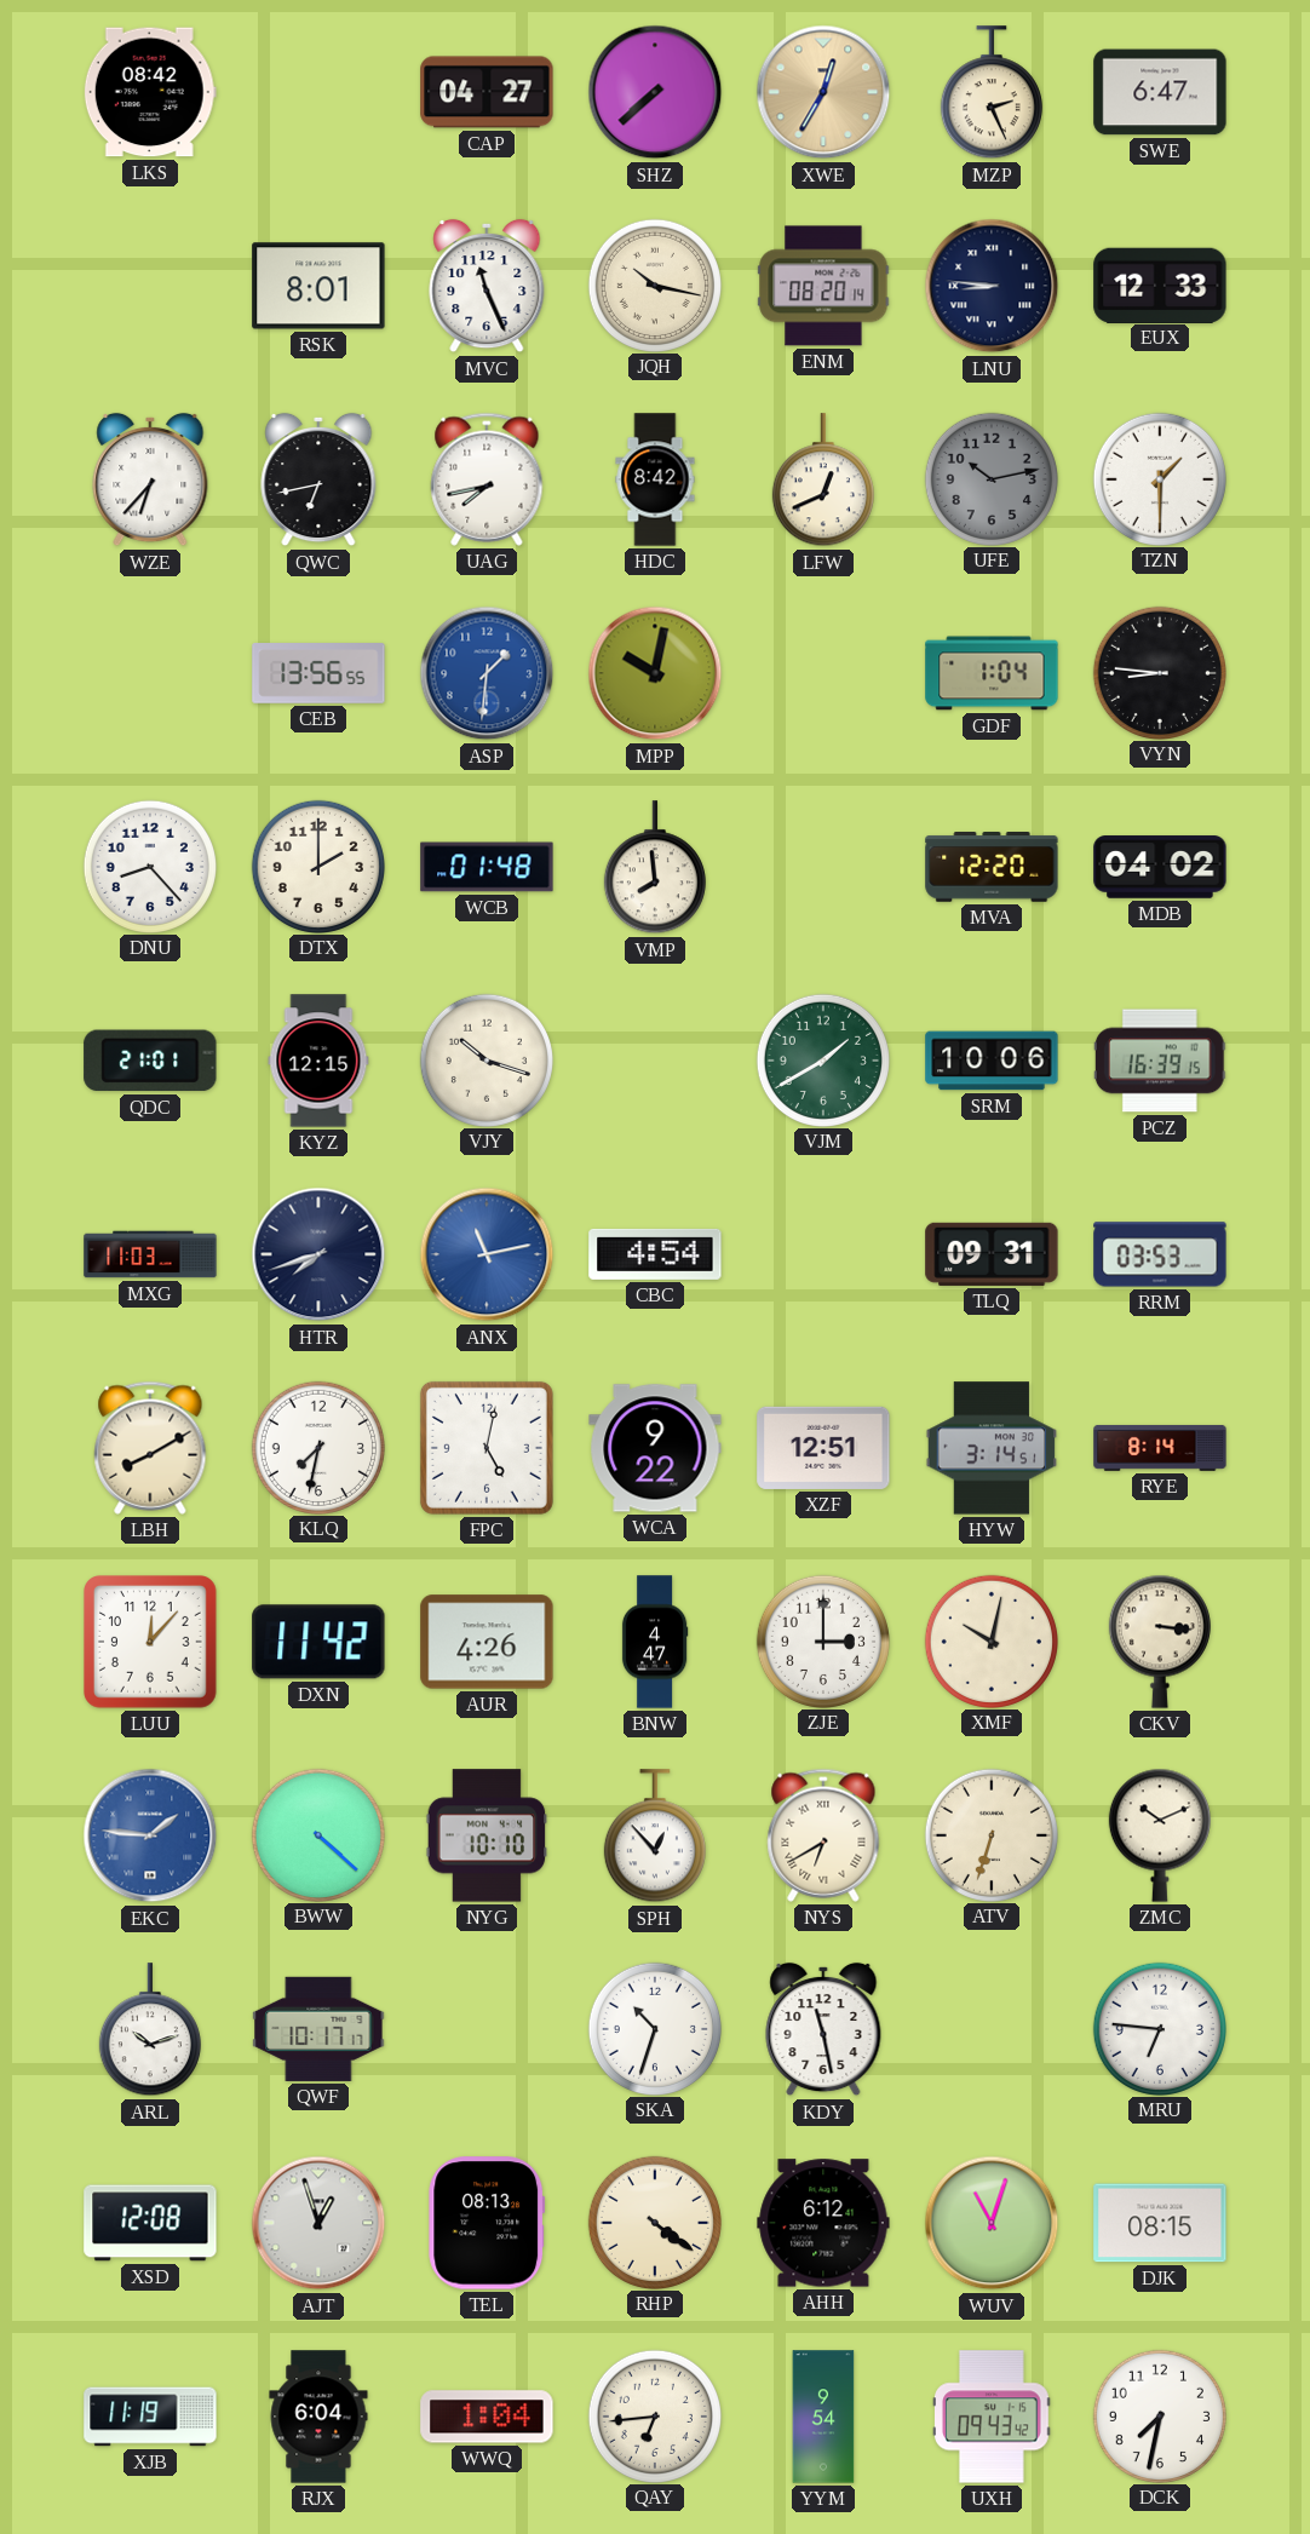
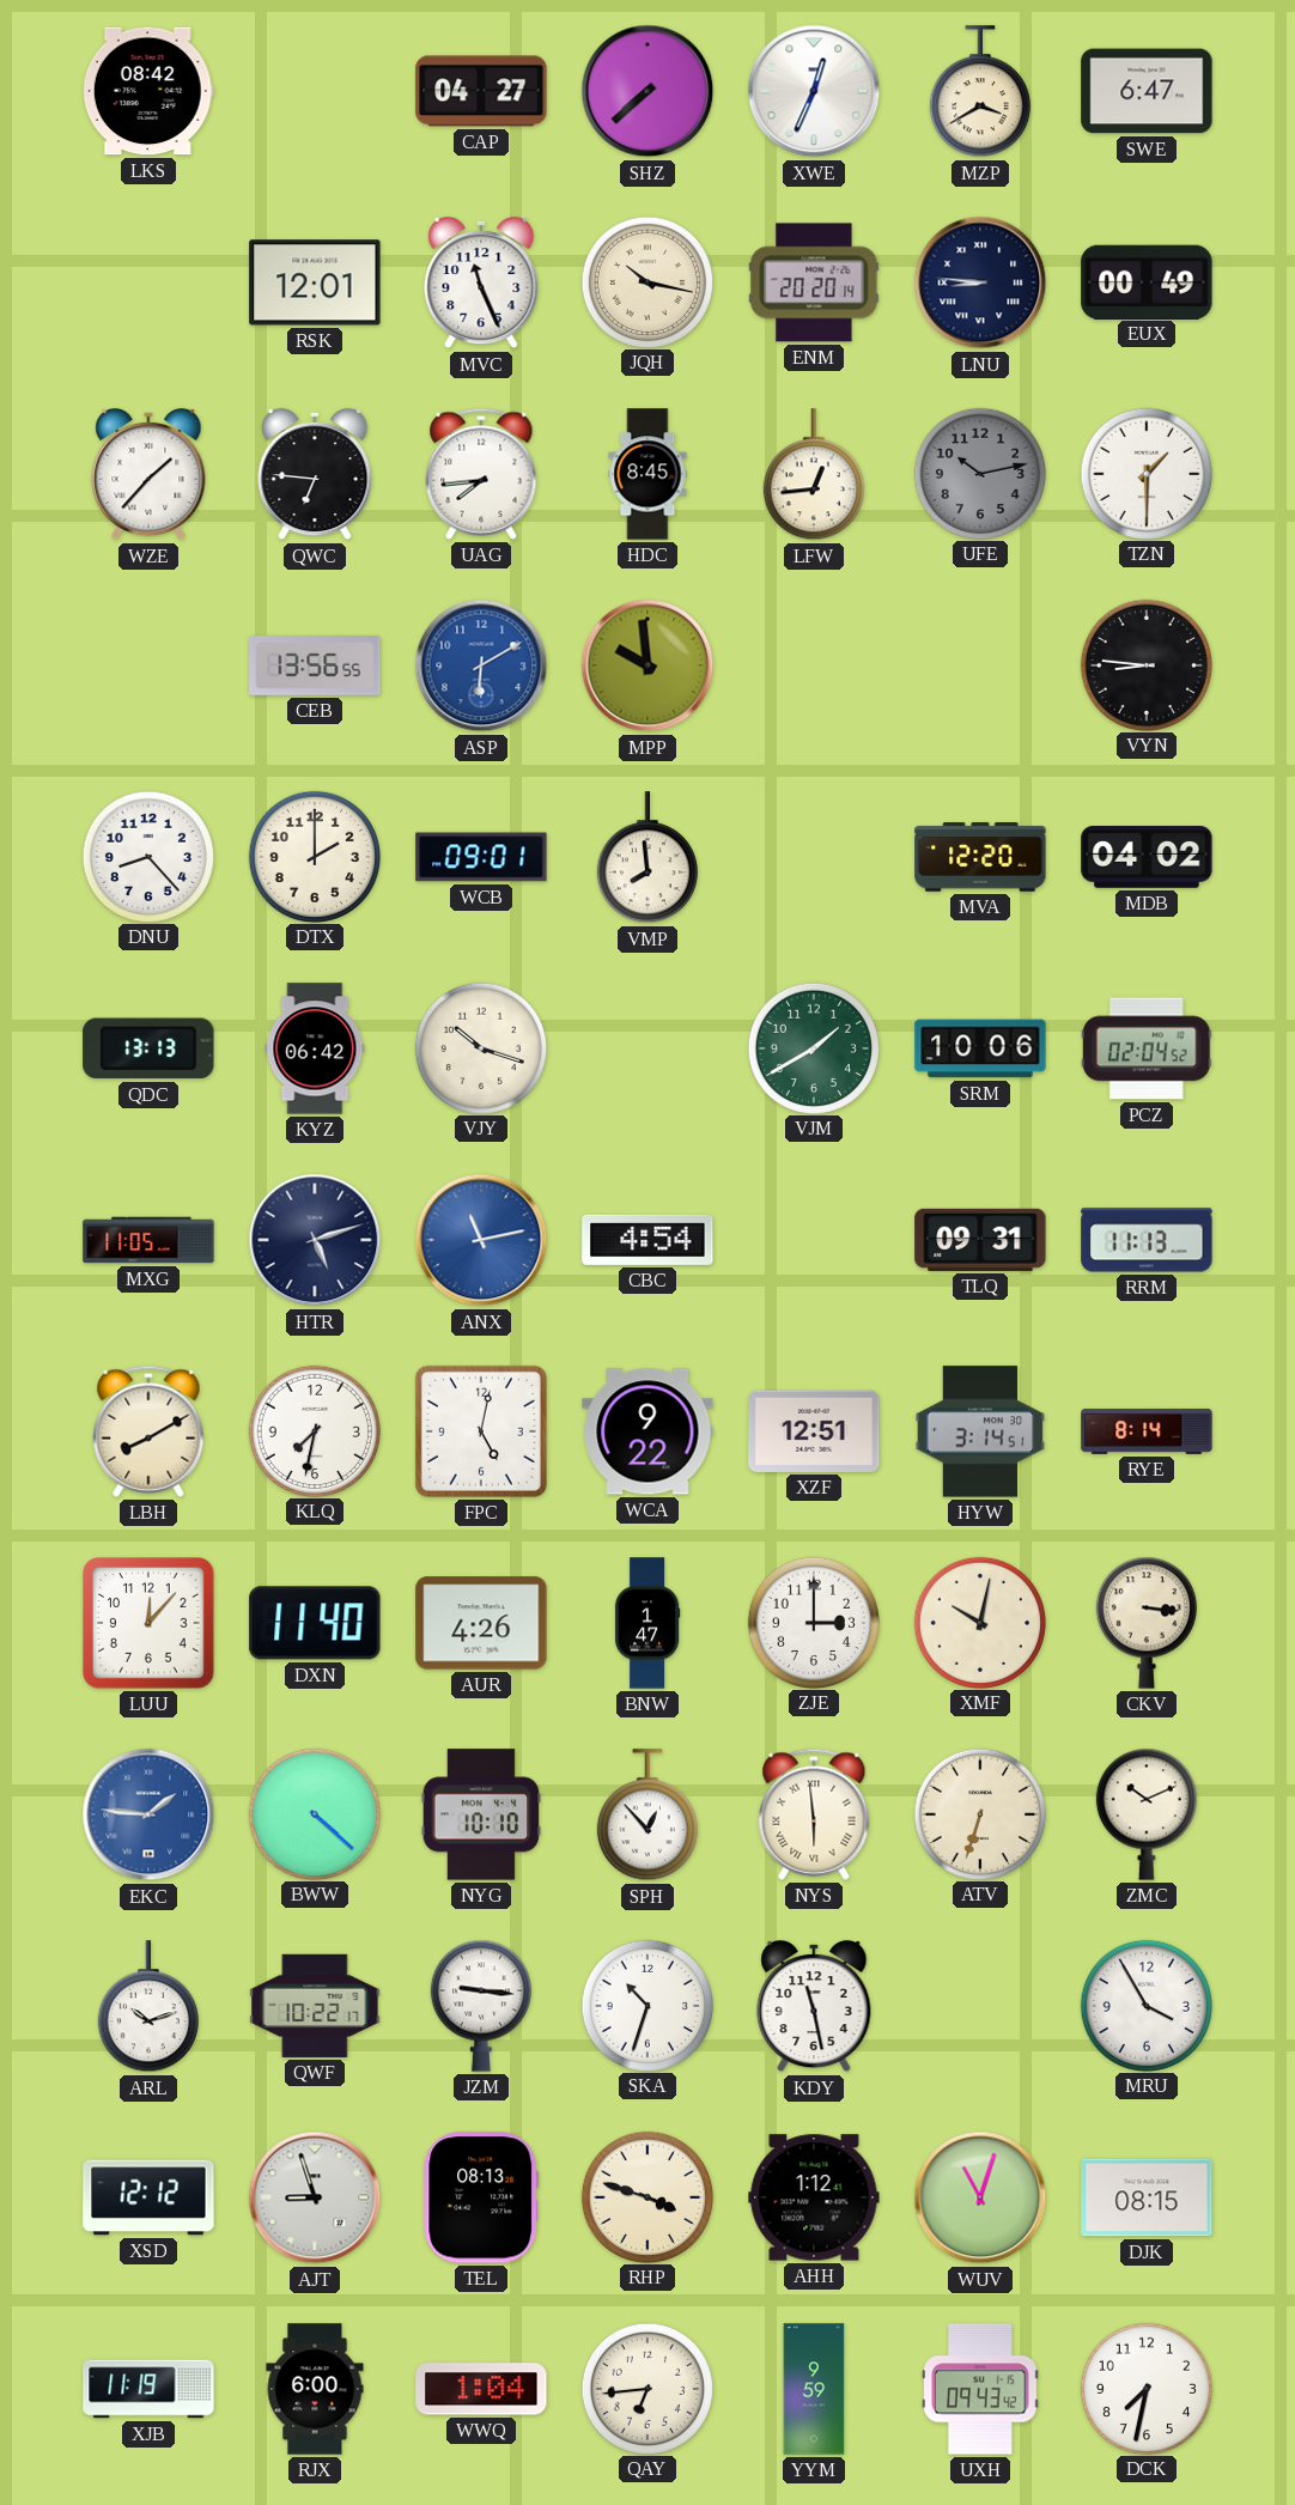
XWE: 12:35 -> 12:34 (814, 91)
XWE dial: champagne -> white (814, 91)
MZP: 2:26 -> 3:40 (980, 92)
RSK: 8:01 -> 12:01 (315, 282)
ENM: 08:20 -> 20:20 (814, 282)
EUX: 12:33 -> 00:49 (1147, 281)
WZE: 6:37 -> 1:37 (148, 474)
QWC: 6:43 -> 6:46 (315, 474)
UAG: 7:43 -> 7:44 (481, 474)
HDC: 8:42 -> 8:45 (647, 474)
LFW: 12:41 -> 12:44 (814, 475)
ASP: 1:31 -> 6:10 (481, 665)
MPP: 10:02 -> 9:59 (647, 665)
GDF: 1:04 -> none (992, 673)
WCB: 01:48 -> 09:01 (481, 857)
QDC: 21:01 -> 13:13 (148, 1048)
KYZ: 12:15 -> 06:42 (315, 1048)
PCZ: 16:39 -> 02:04 (1147, 1048)
MXG: 11:03 -> 11:05 (148, 1240)
HTR: 7:42 -> 5:12 (315, 1240)
RRM: 03:53 -> 11:13 (1147, 1240)
DXN: 11:42 -> 11:40 (315, 1623)
BNW: 4:47 -> 1:47 (647, 1623)
NYS: 6:40 -> 5:59 (814, 1814)
QWF: 10:17 -> 10:22 (315, 2006)
JZM: none -> 9:16 (481, 2006)
MRU: 6:46 -> 3:55 (1145, 2005)
XSD: 12:08 -> 12:12 (148, 2197)
AJT: 12:57 -> 8:57 (315, 2197)
RHP: 4:21 -> 3:48 (646, 2196)
AHH: 6:12 -> 1:12 (814, 2197)
RJX: 6:04 -> 6:00 (315, 2389)
YYM: 9:54 -> 9:59 (814, 2389)
